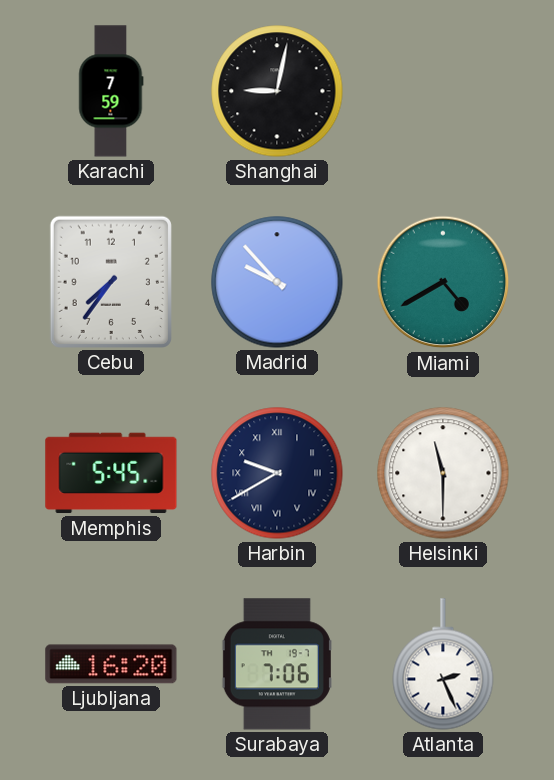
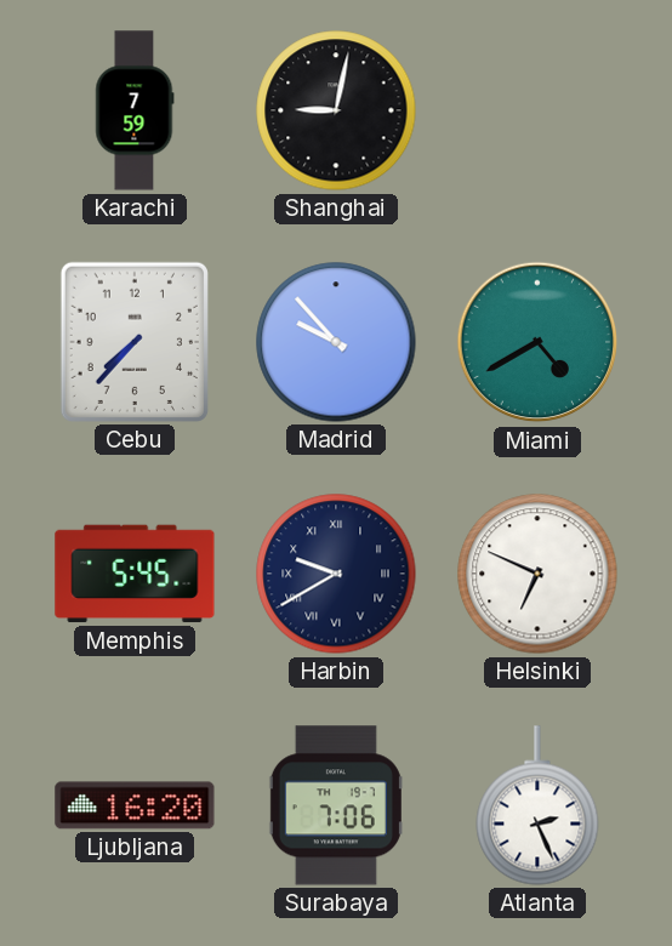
Cebu: 7:36 -> 7:37 (135, 342)
Helsinki: 11:30 -> 6:49 (537, 574)
